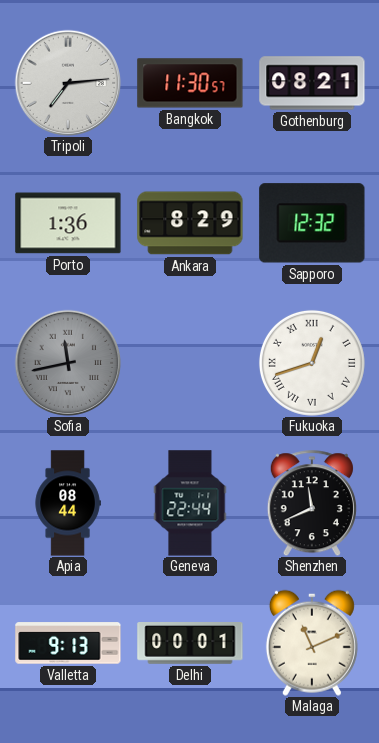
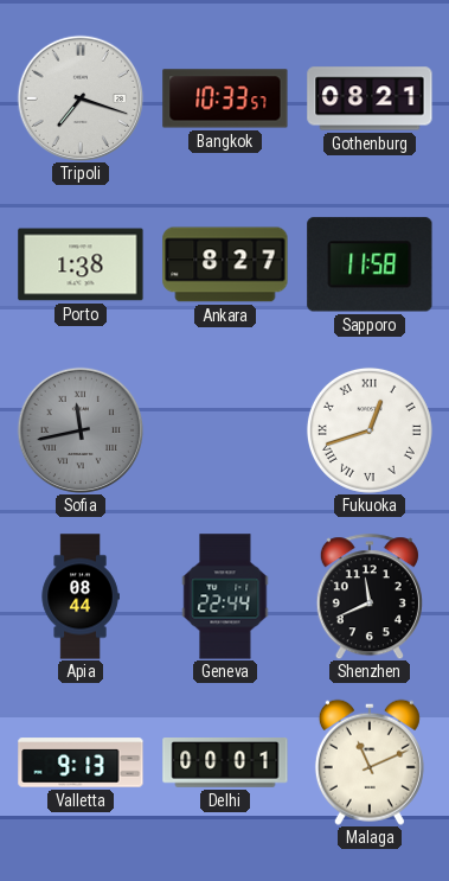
Tripoli: 7:14 -> 7:18 (81, 98)
Bangkok: 11:30 -> 10:33 (225, 98)
Porto: 1:36 -> 1:38 (81, 264)
Ankara: 8:29 -> 8:27 (225, 264)
Sapporo: 12:32 -> 11:58 (370, 264)
